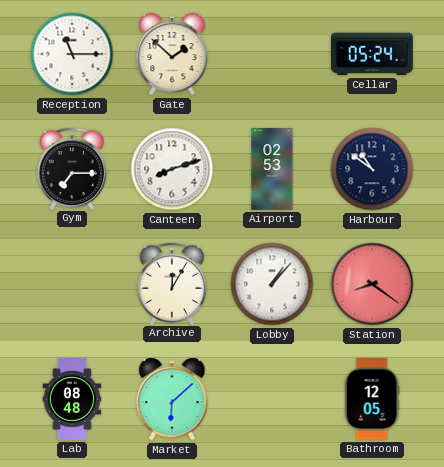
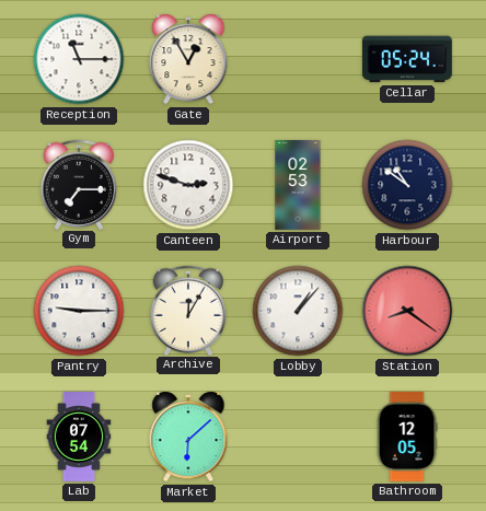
Gate: 1:52 -> 12:55 (188, 59)
Canteen: 8:12 -> 2:48 (188, 185)
Pantry: none -> 9:15 (79, 311)
Lab: 08:48 -> 07:54 (79, 438)
